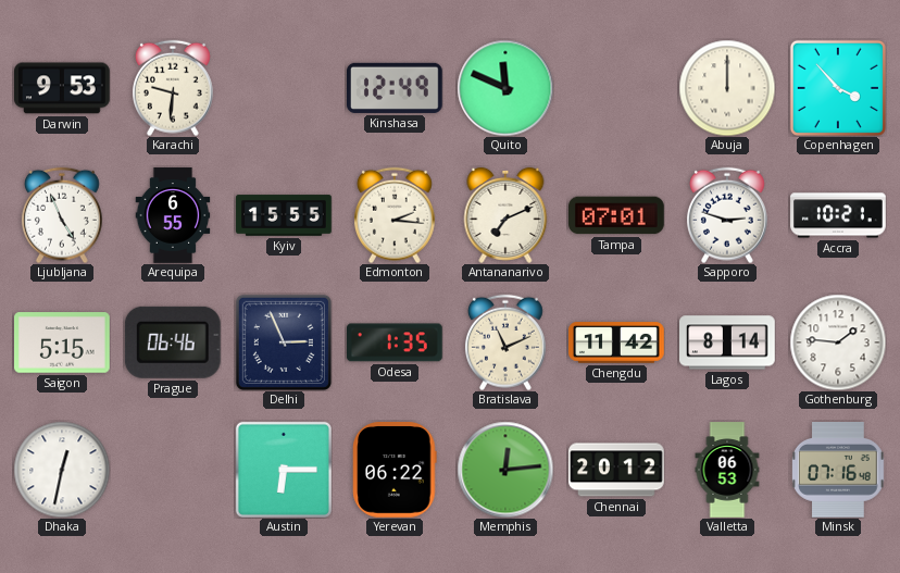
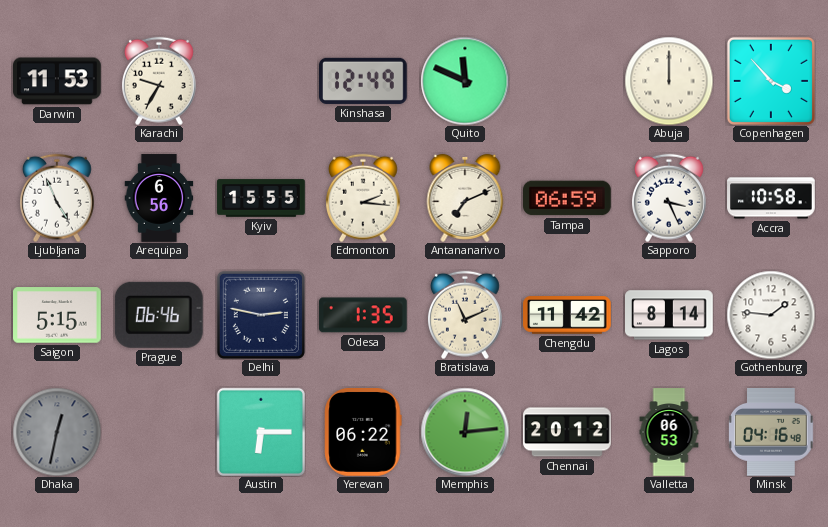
Darwin: 9:53 -> 11:53 (58, 81)
Karachi: 9:31 -> 9:35 (159, 81)
Arequipa: 6:55 -> 6:56 (159, 198)
Tampa: 07:01 -> 06:59 (568, 198)
Sapporo: 2:48 -> 3:26 (669, 198)
Accra: 10:21 -> 10:58 (771, 198)
Delhi: 2:56 -> 2:47 (261, 315)
Dhaka dial: white -> grey (57, 432)
Minsk: 07:16 -> 04:16 (772, 433)
